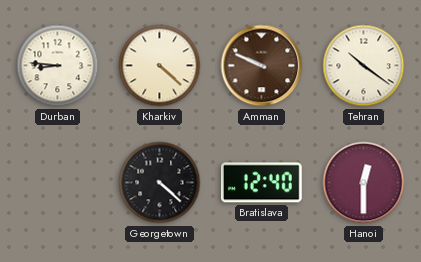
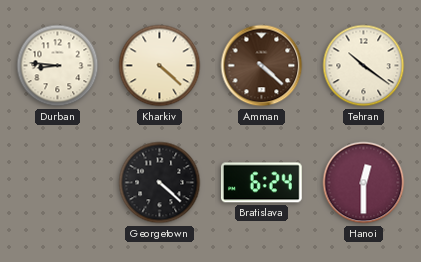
Amman: 9:49 -> 4:22 (262, 66)
Bratislava: 12:40 -> 6:24 (261, 183)
